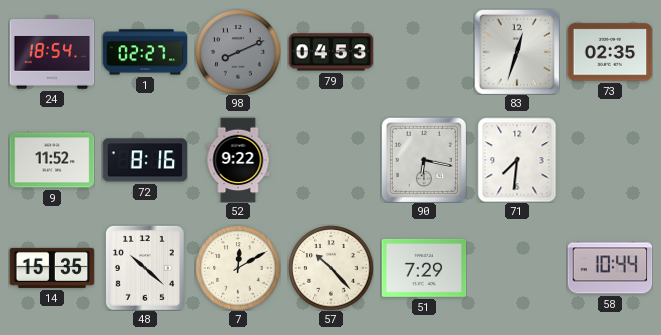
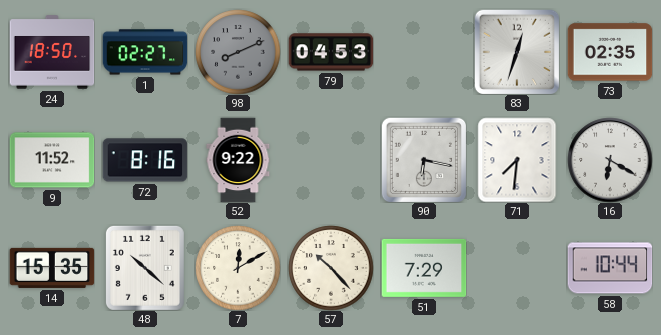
24: 18:54 -> 18:50 (52, 52)
16: none -> 6:20 (610, 160)
